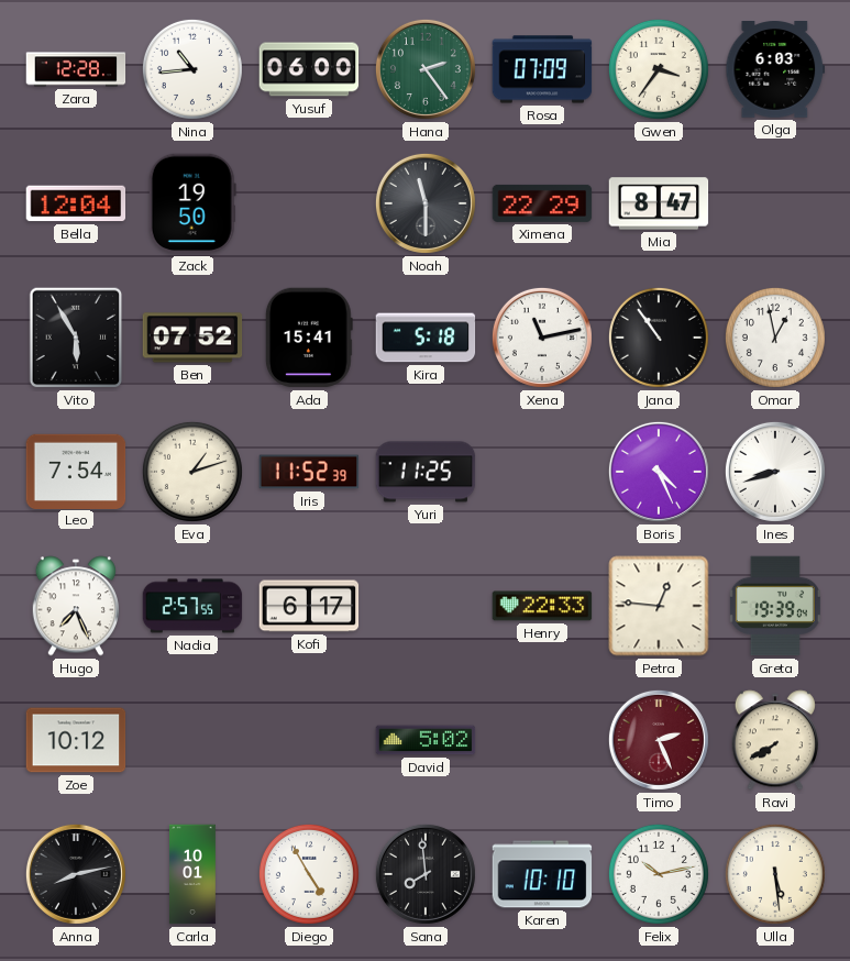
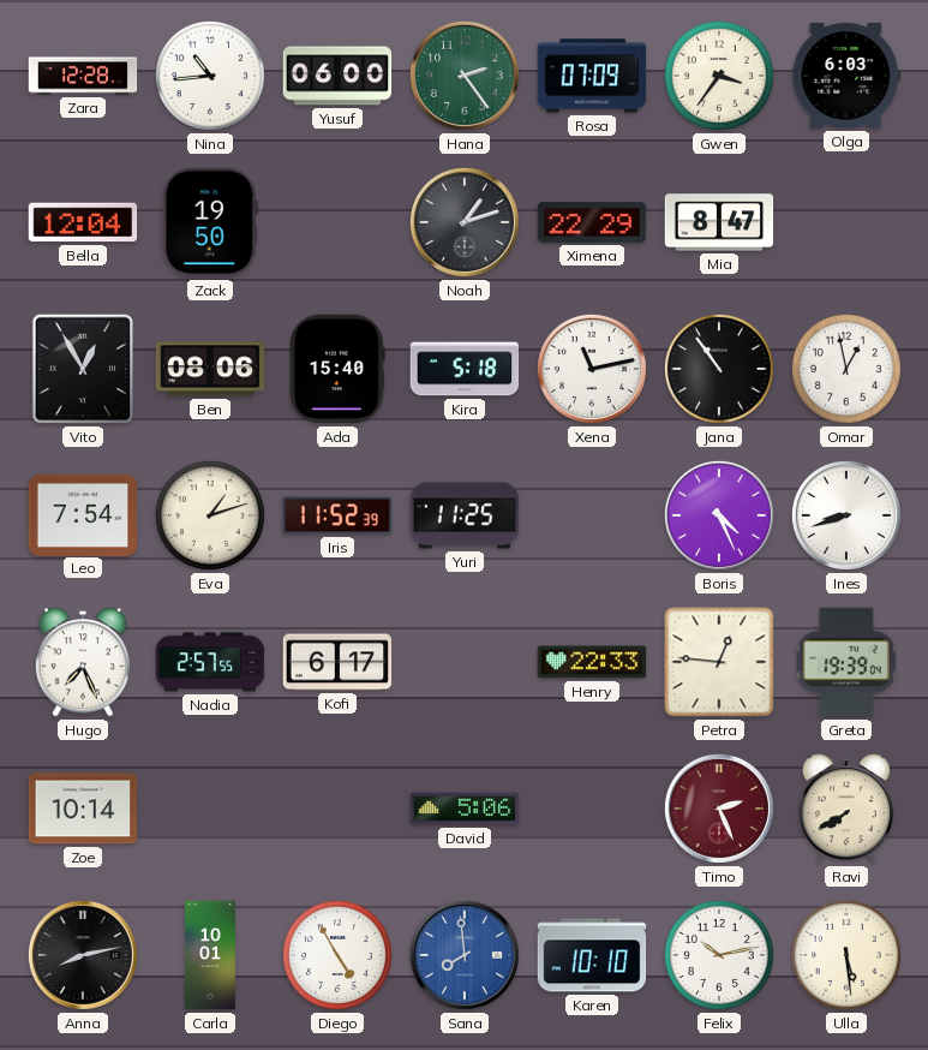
Noah: 11:30 -> 1:12 (465, 222)
Vito: 5:55 -> 12:55 (83, 369)
Ben: 07:52 -> 08:06 (210, 369)
Ada: 15:41 -> 15:40 (337, 369)
Zoe: 10:12 -> 10:14 (83, 809)
David: 5:02 -> 5:06 (465, 809)
Sana dial: black -> blue (465, 955)
